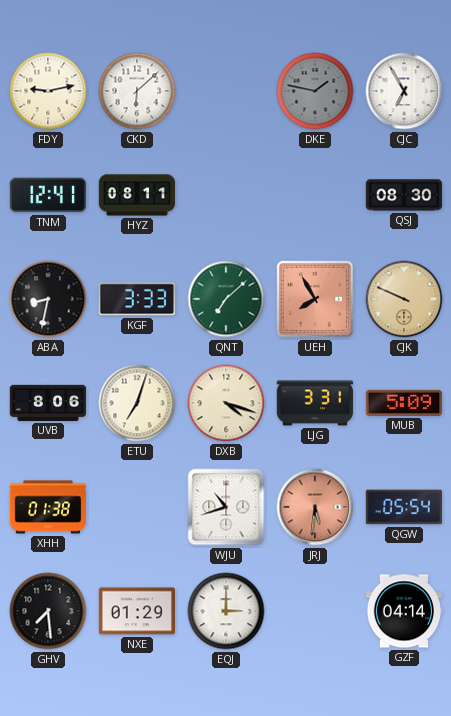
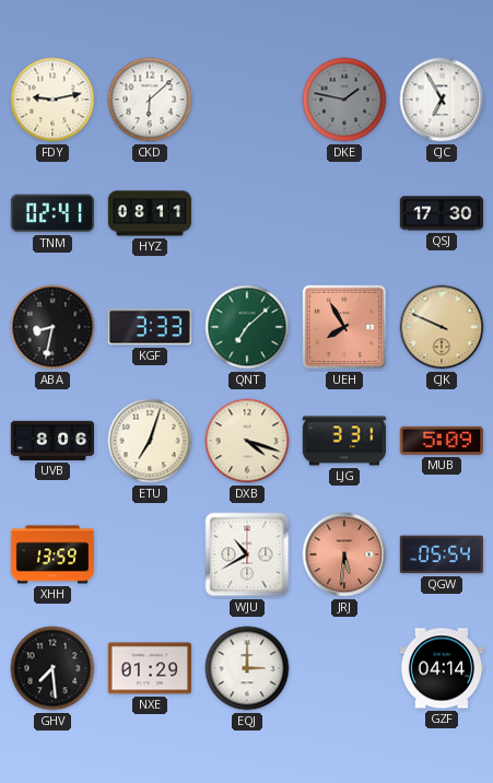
TNM: 12:41 -> 02:41 (51, 213)
QSJ: 08:30 -> 17:30 (442, 213)
XHH: 01:38 -> 13:59 (52, 554)
WJU: 10:42 -> 10:40 (247, 554)
